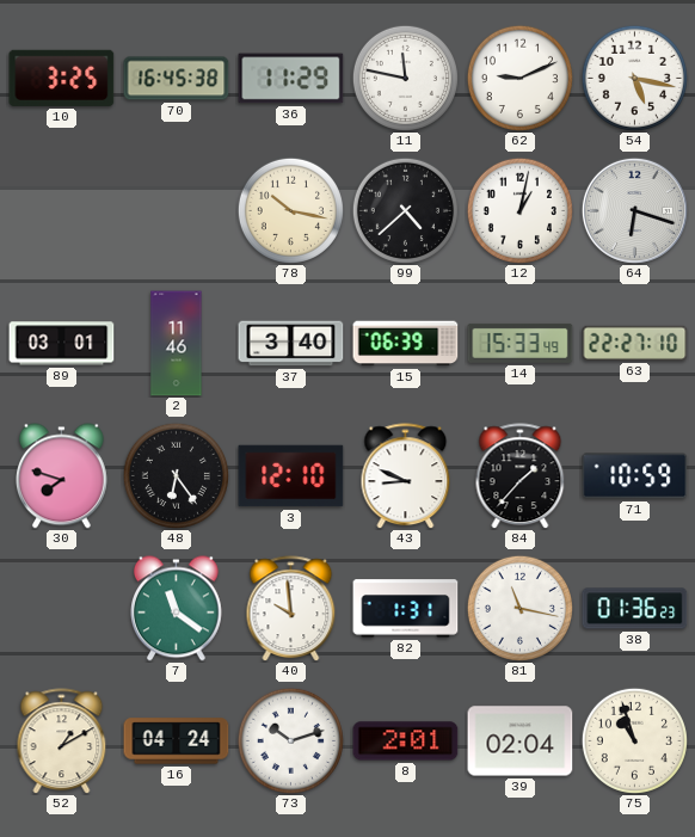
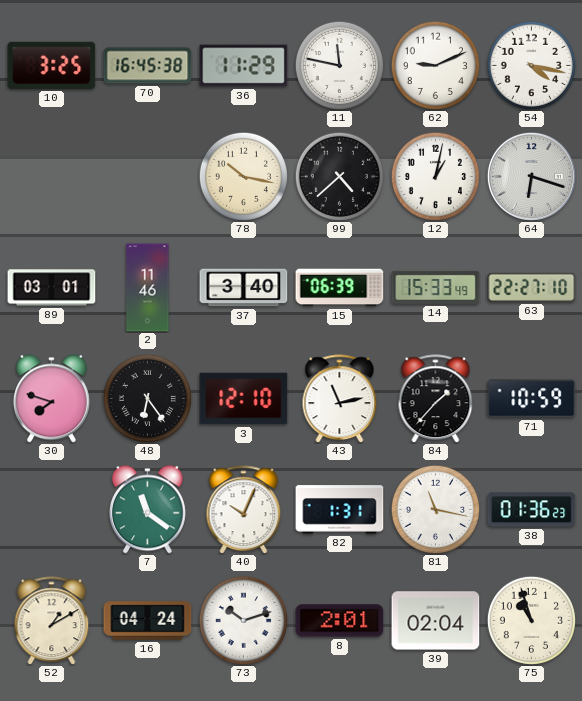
54: 5:17 -> 4:17 (531, 65)
43: 8:49 -> 11:13 (340, 399)
40: 9:59 -> 10:04 (244, 510)
